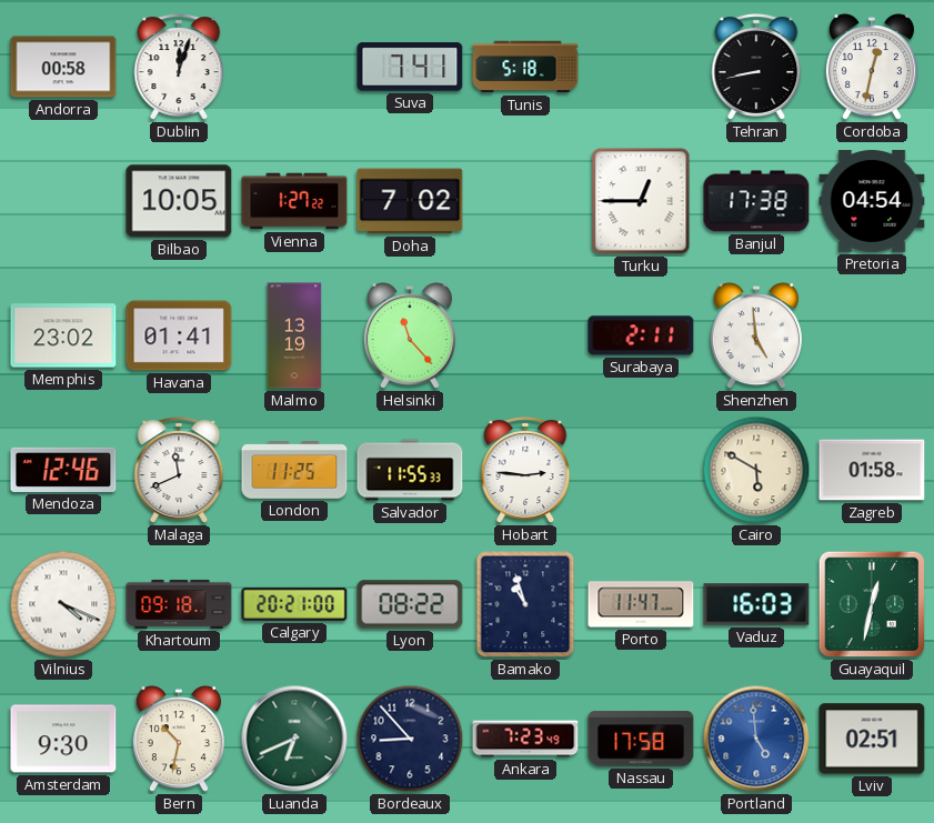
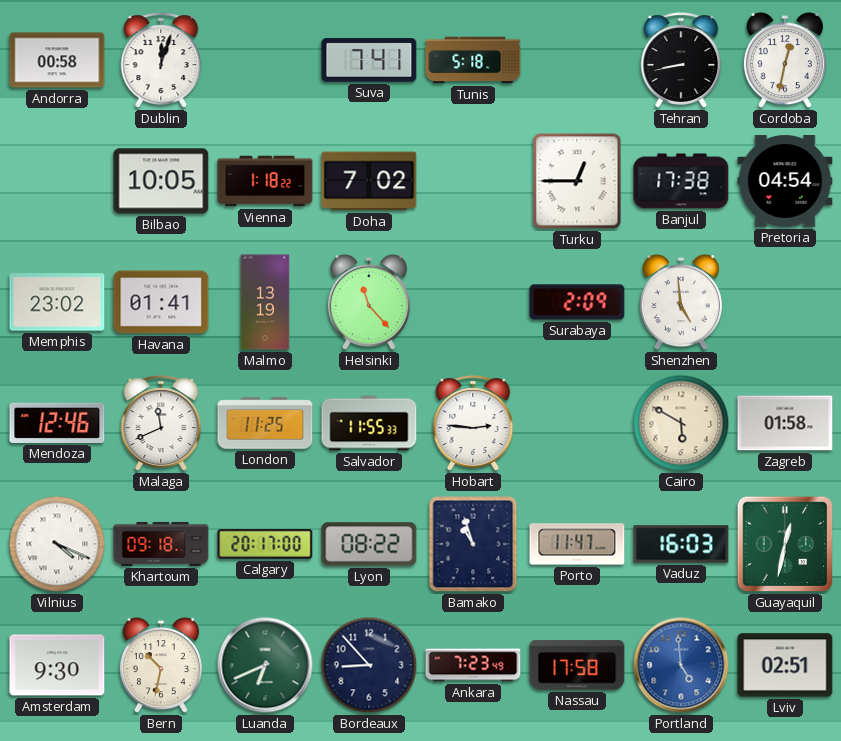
Vienna: 1:27 -> 1:18 (265, 181)
Surabaya: 2:11 -> 2:09 (577, 302)
Calgary: 20:21 -> 20:17 (265, 544)
